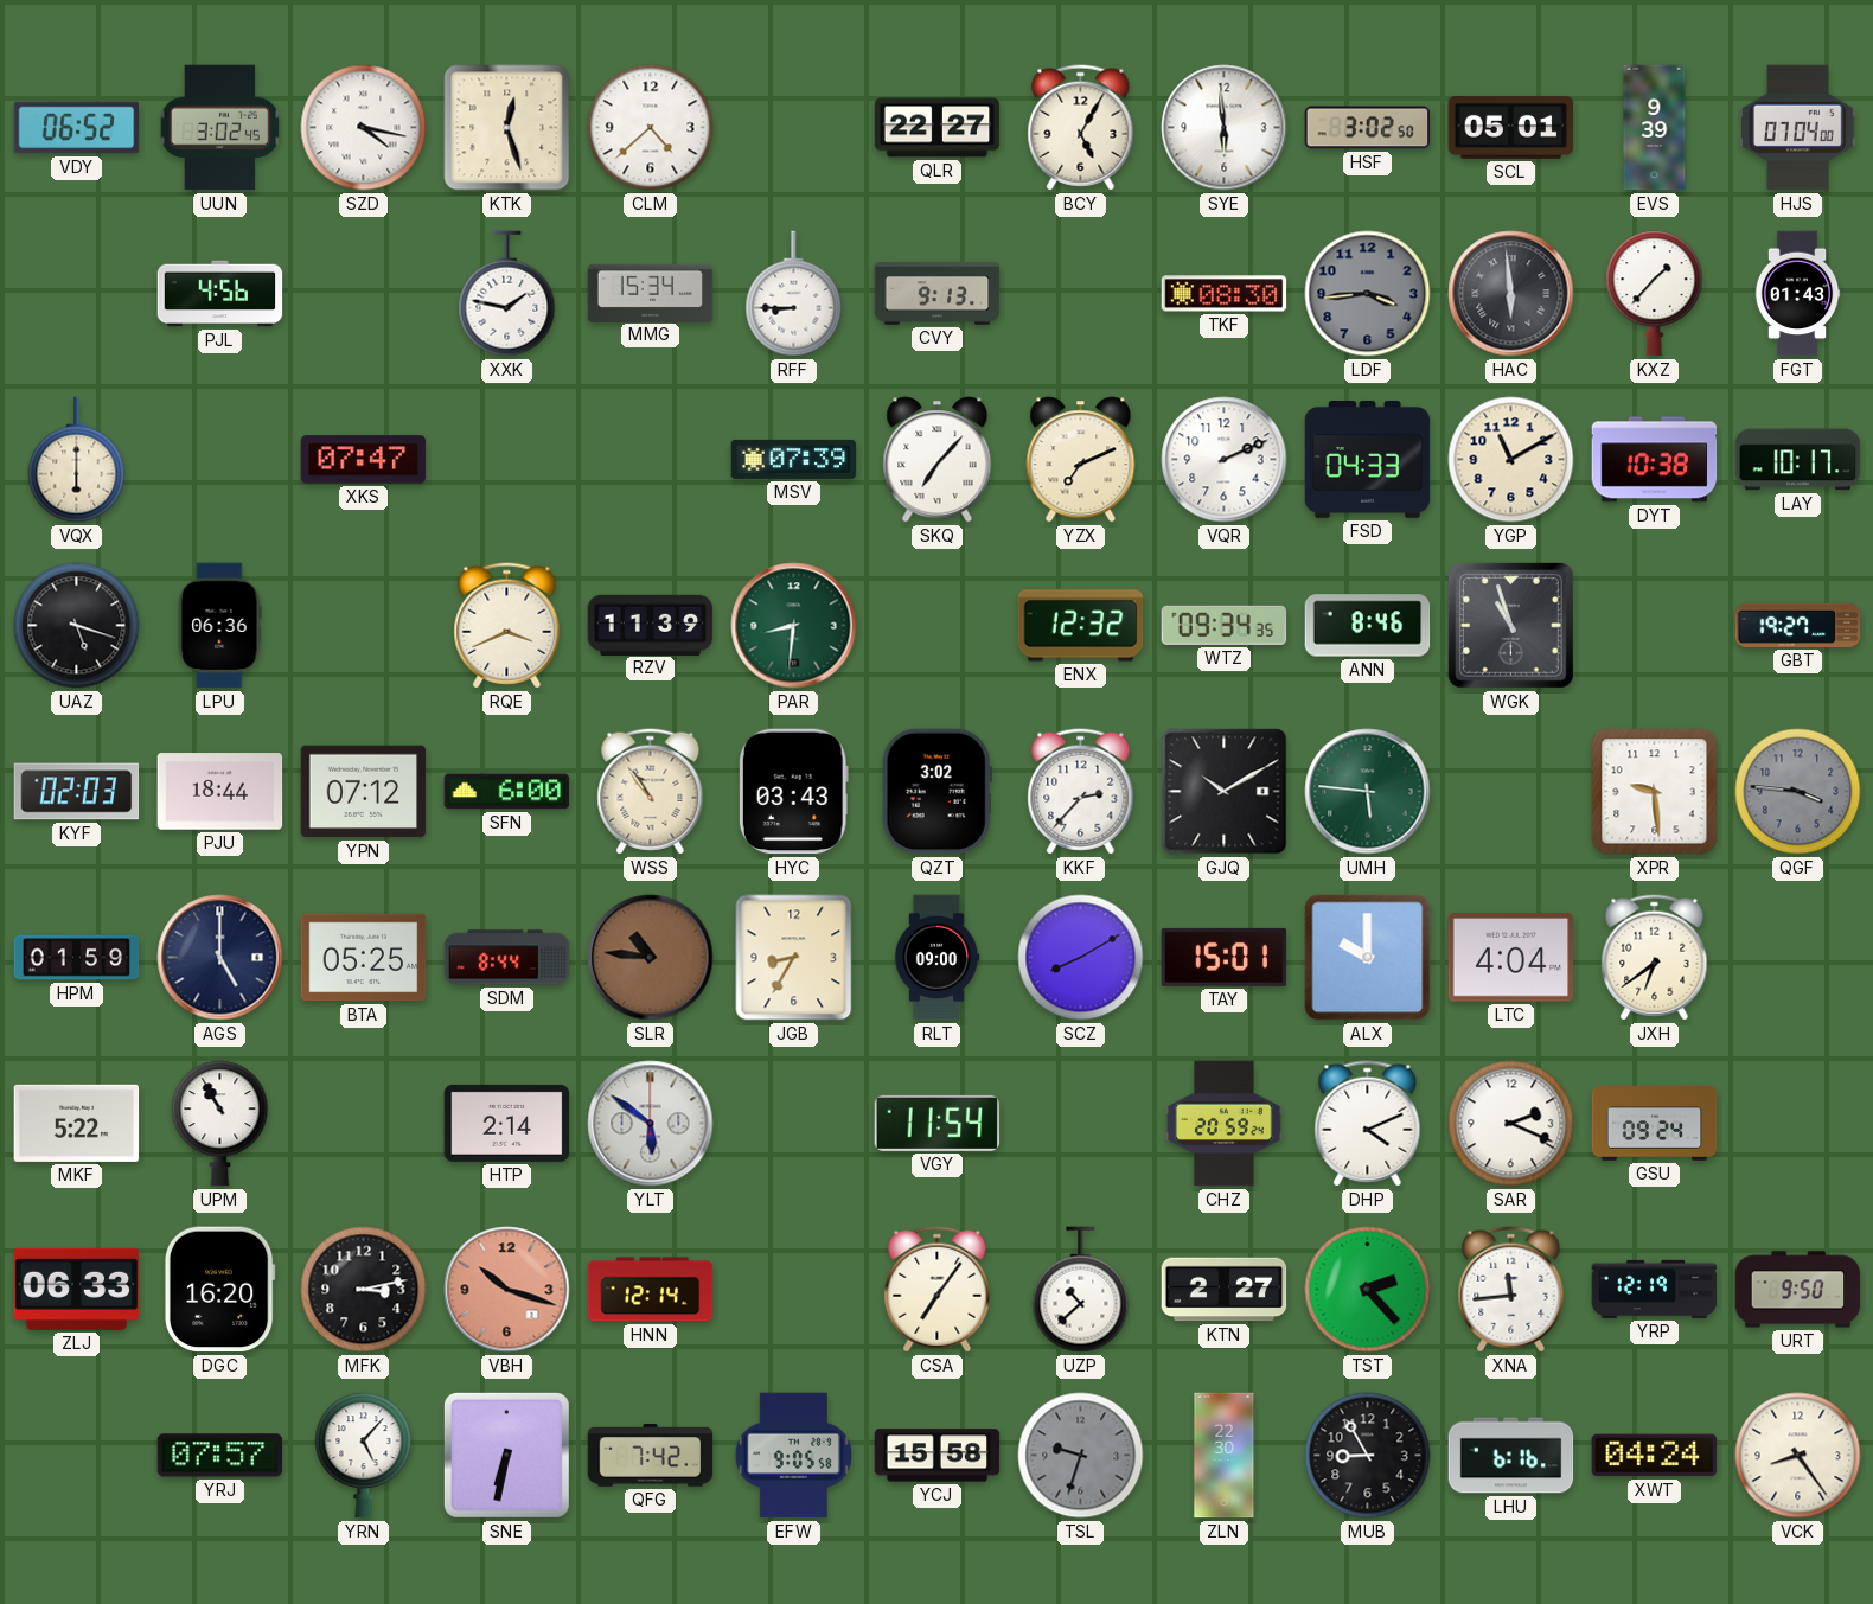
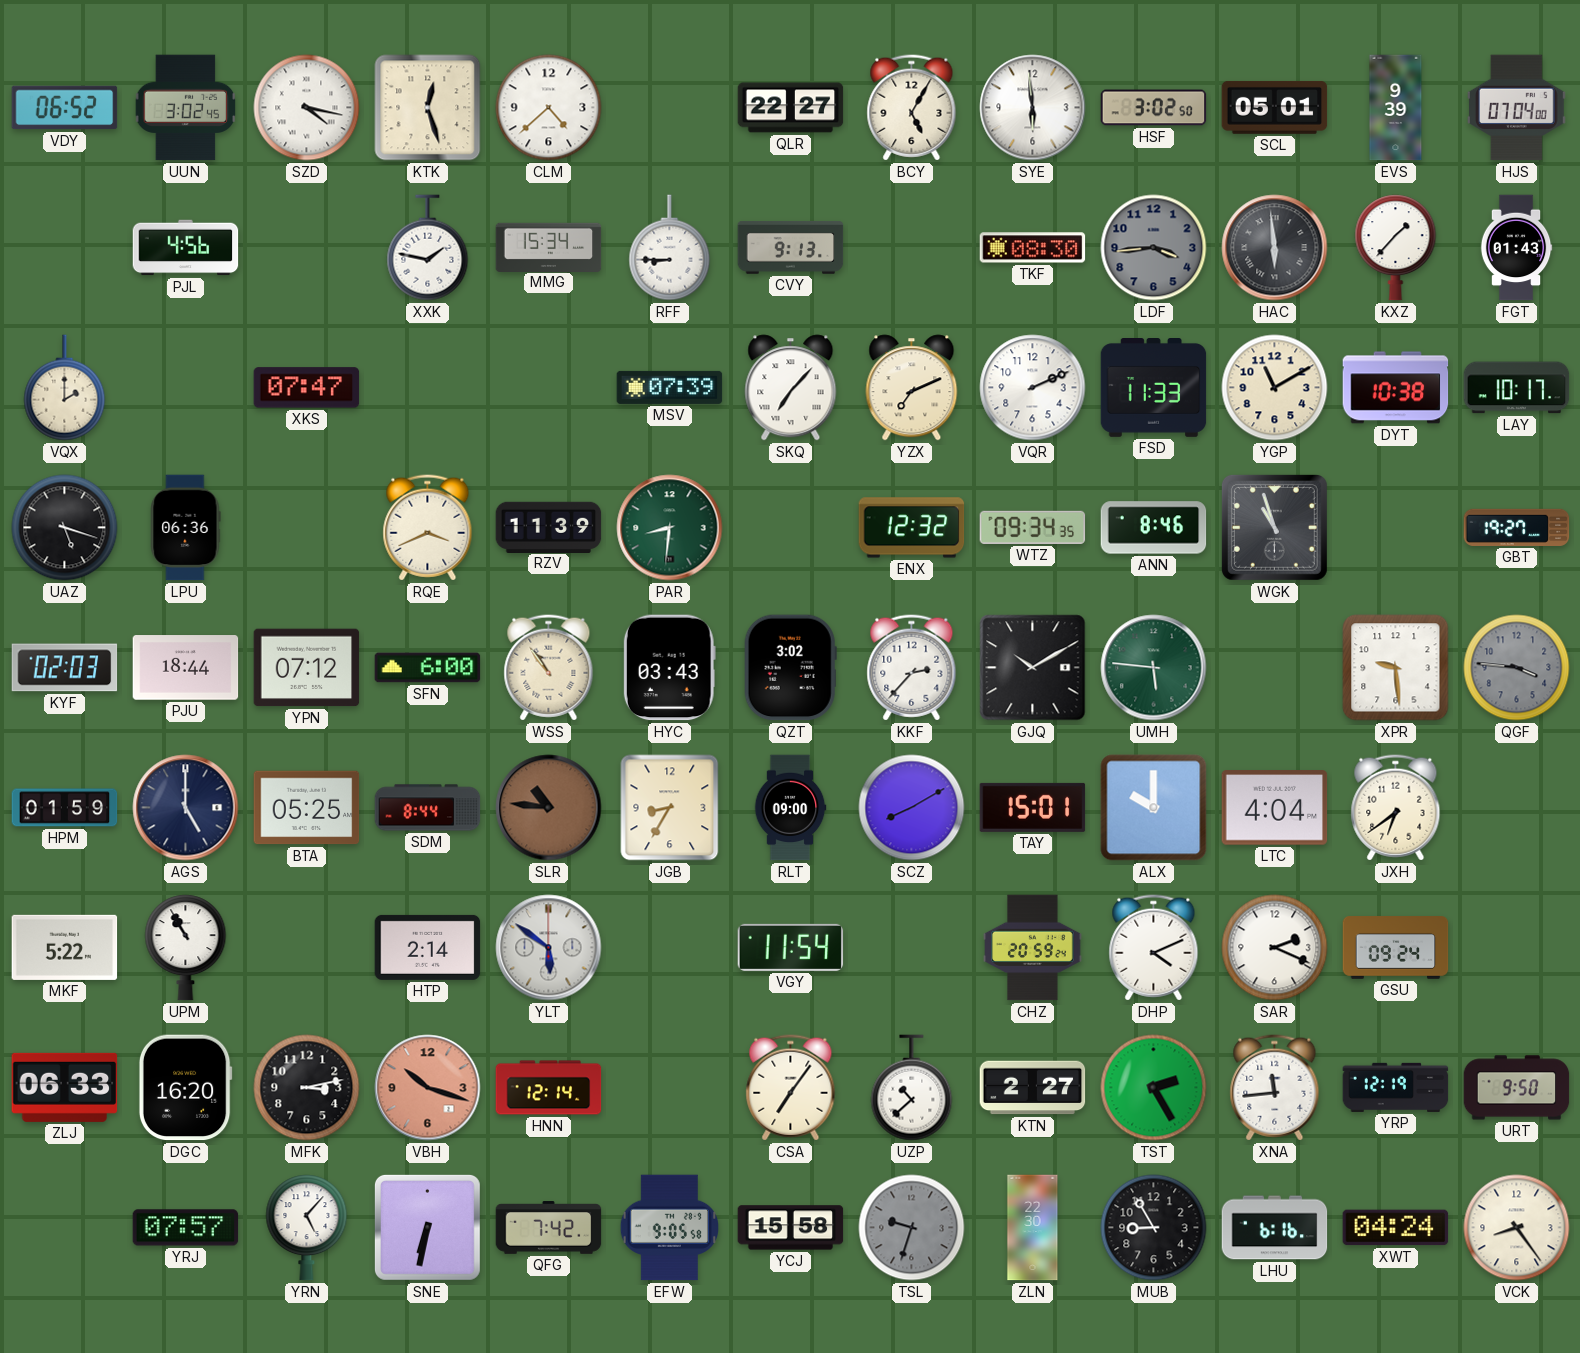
VQX: 6:00 -> 2:00 (65, 388)
FSD: 04:33 -> 11:33 (1154, 388)
TST: 2:23 -> 2:25 (1154, 1088)
